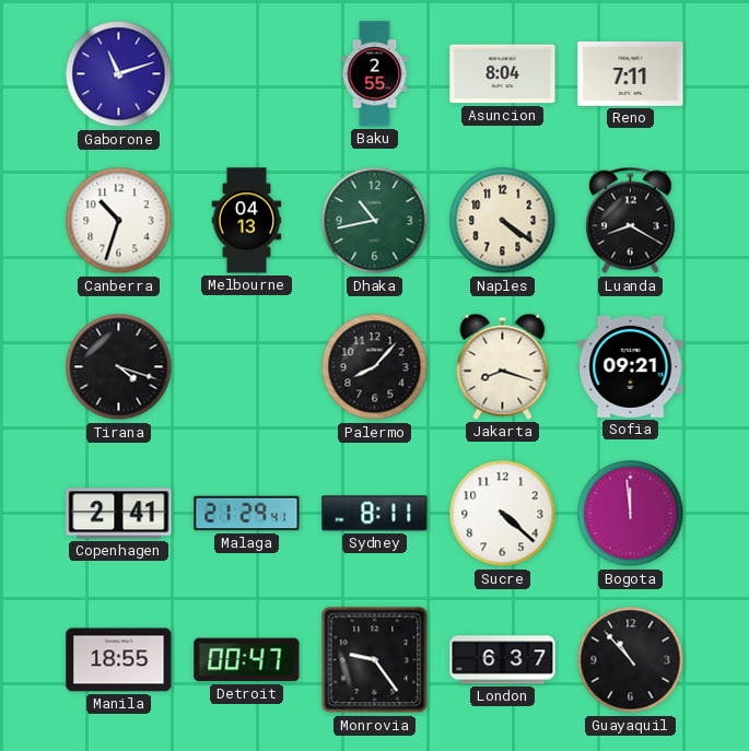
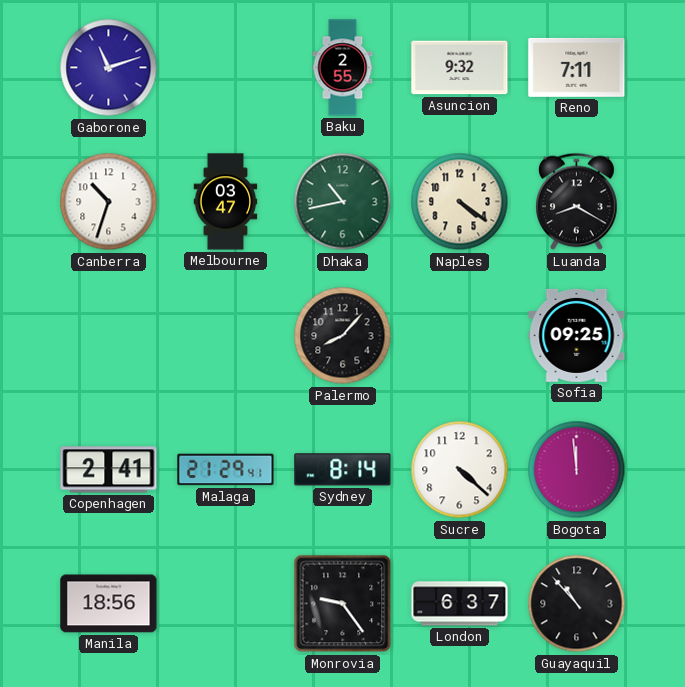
Asuncion: 8:04 -> 9:32 (460, 68)
Melbourne: 04:13 -> 03:47 (226, 202)
Tirana: 4:18 -> none (119, 367)
Jakarta: 8:18 -> none (503, 366)
Sofia: 09:21 -> 09:25 (577, 335)
Sydney: 8:11 -> 8:14 (343, 470)
Manila: 18:55 -> 18:56 (109, 604)
Detroit: 00:47 -> none (247, 660)
